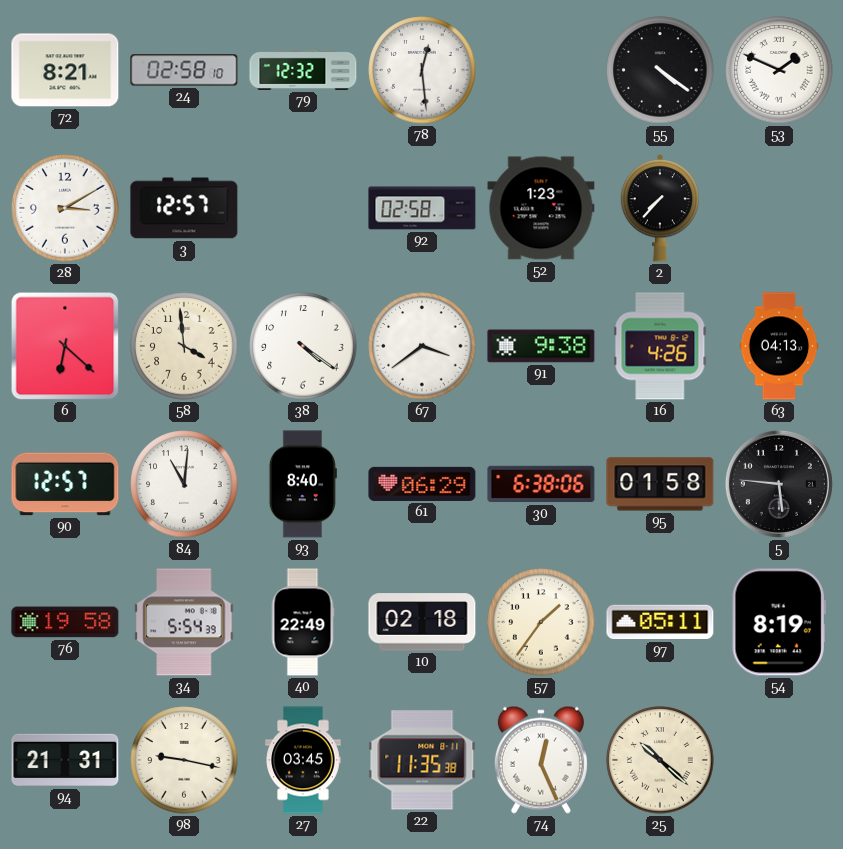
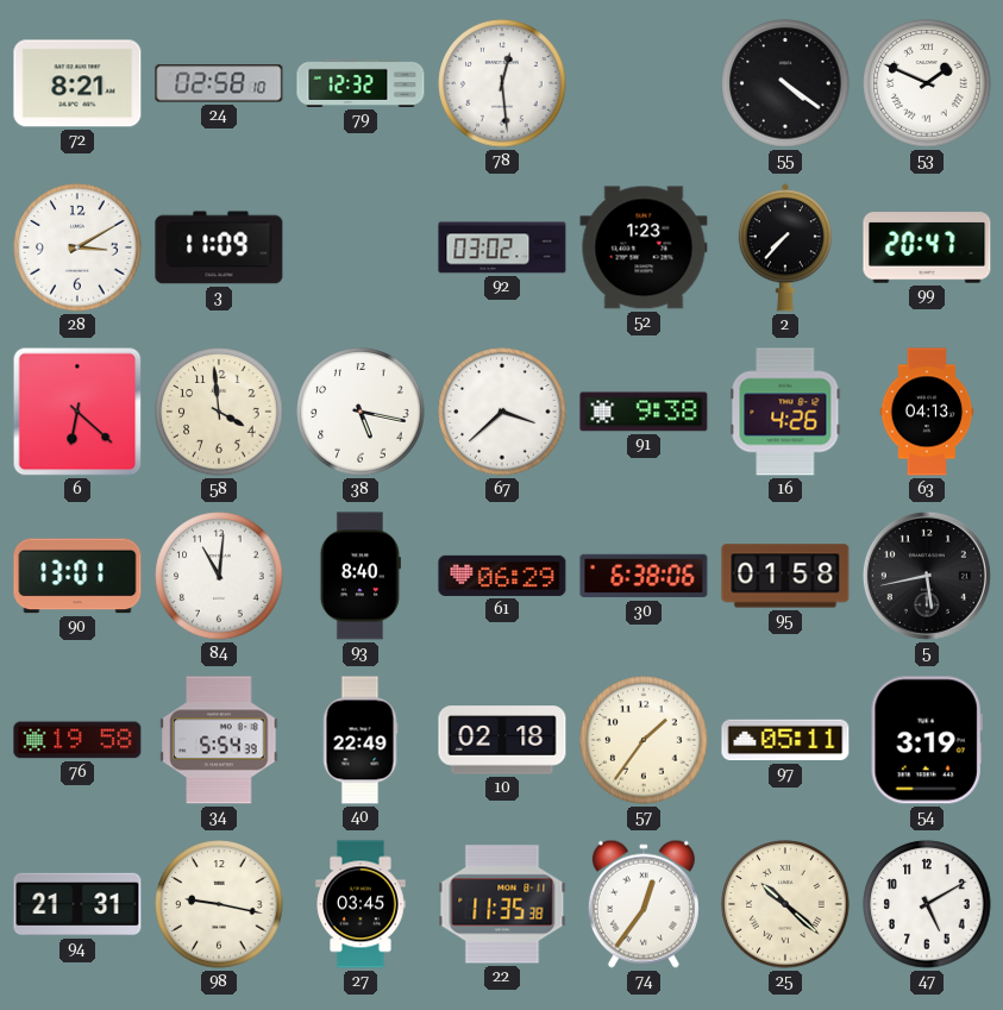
3: 12:57 -> 11:09 (219, 247)
92: 02:58 -> 03:02 (502, 247)
99: none -> 20:47 (927, 247)
38: 4:21 -> 5:17 (361, 412)
67: 3:39 -> 3:38 (502, 412)
90: 12:57 -> 13:01 (77, 576)
5: 5:46 -> 5:43 (927, 576)
54: 8:19 -> 3:19 (927, 740)
74: 12:26 -> 12:36 (644, 904)
47: none -> 5:10 (927, 904)
